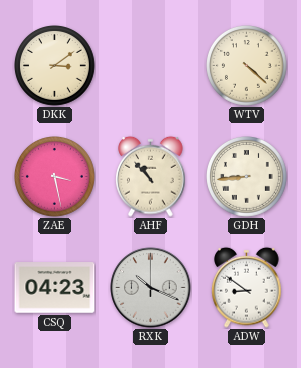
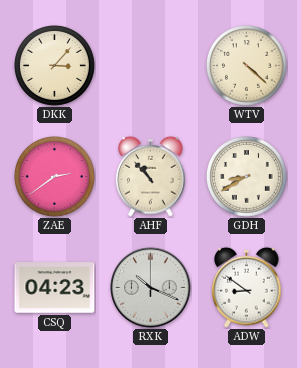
DKK: 3:09 -> 3:07 (55, 66)
ZAE: 3:28 -> 2:39 (55, 177)
GDH: 8:44 -> 8:40 (247, 177)
